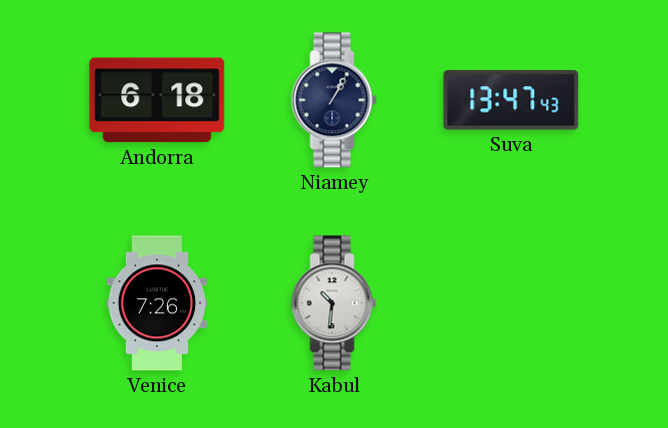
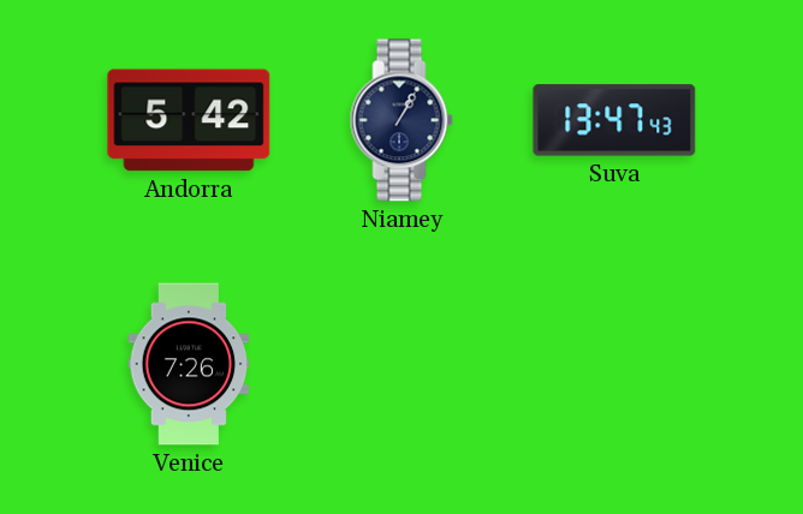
Andorra: 6:18 -> 5:42 (189, 120)
Kabul: 10:31 -> none (334, 303)
